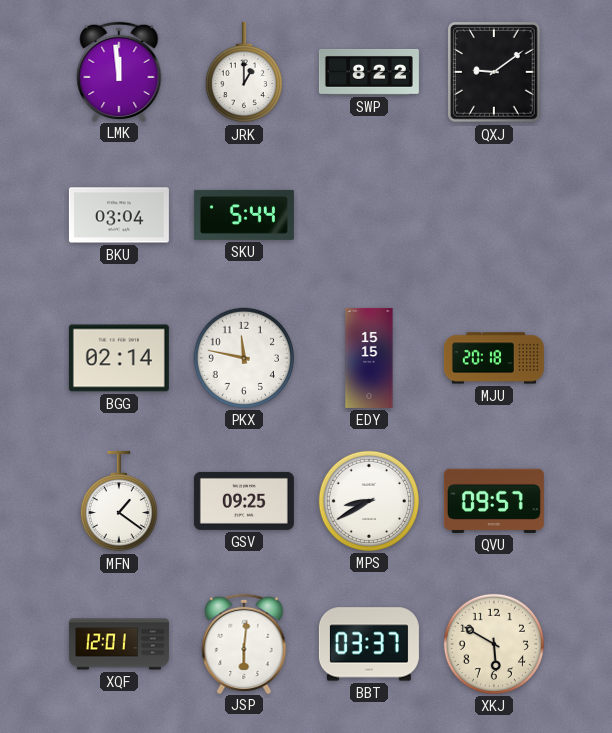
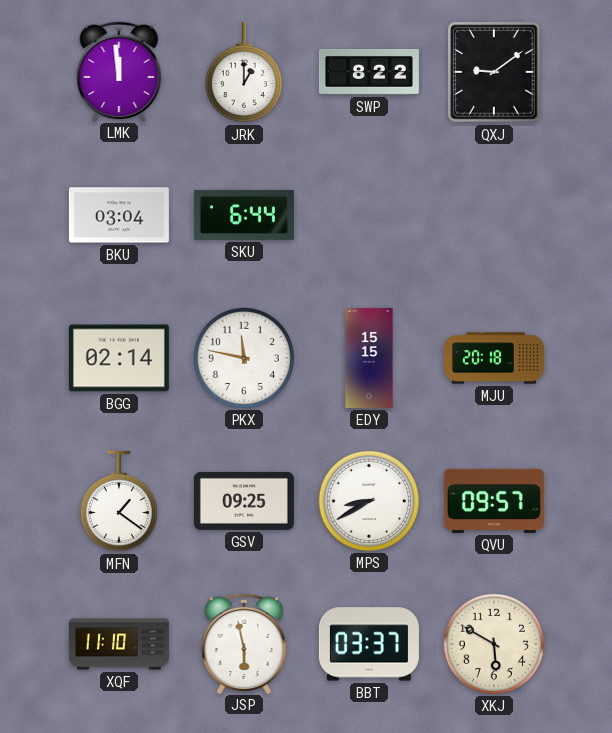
SKU: 5:44 -> 6:44 (244, 215)
XQF: 12:01 -> 11:10 (119, 644)
JSP: 6:01 -> 5:58 (244, 643)
